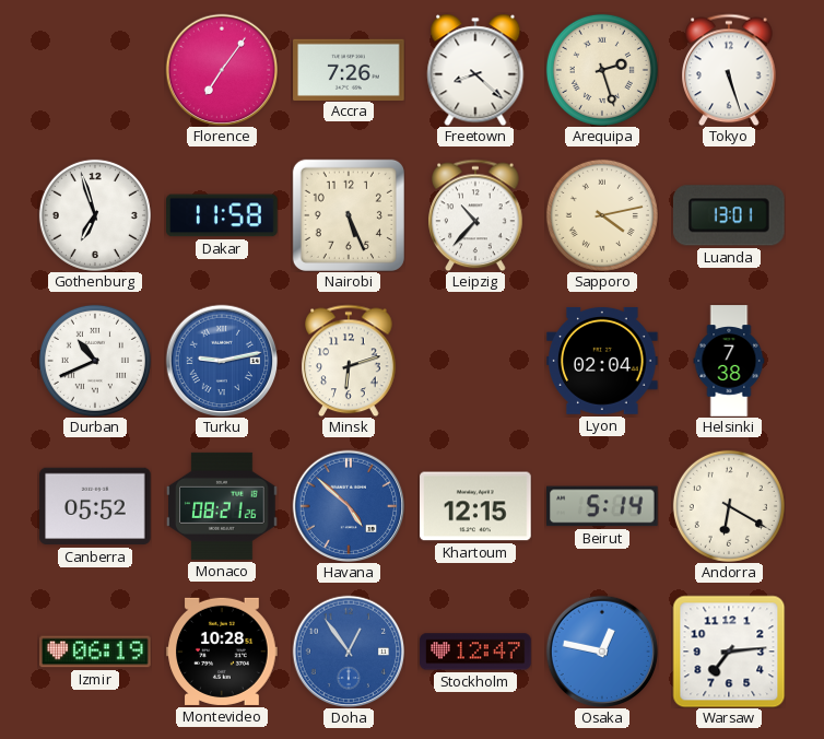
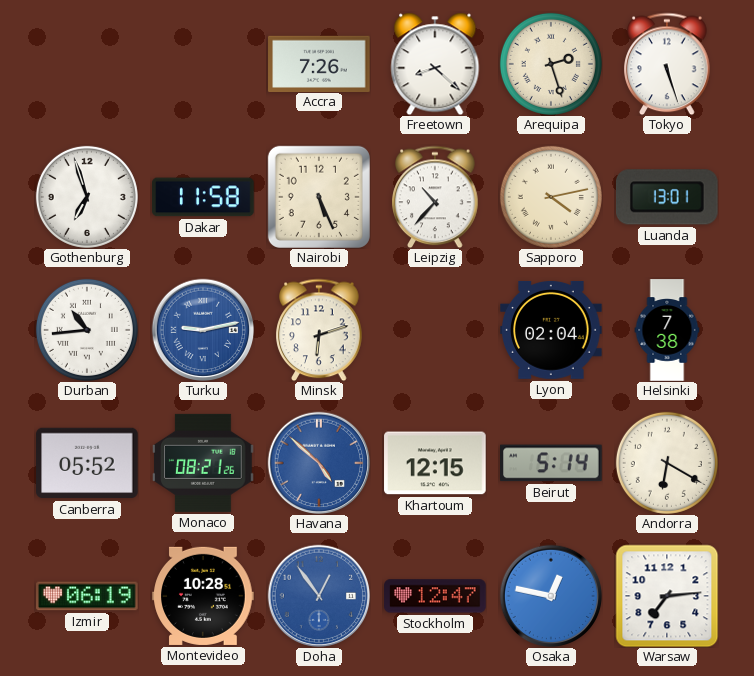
Florence: 7:06 -> none (222, 70)
Durban: 10:41 -> 10:44 (87, 330)
